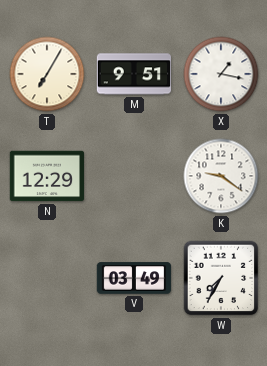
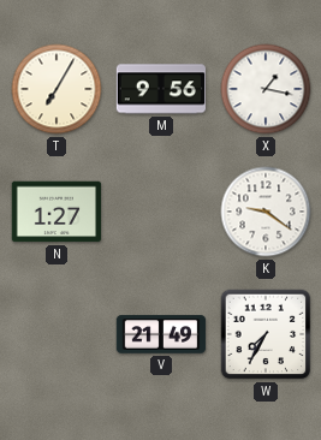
M: 9:51 -> 9:56 (161, 89)
N: 12:29 -> 1:27 (57, 212)
V: 03:49 -> 21:49 (161, 334)
